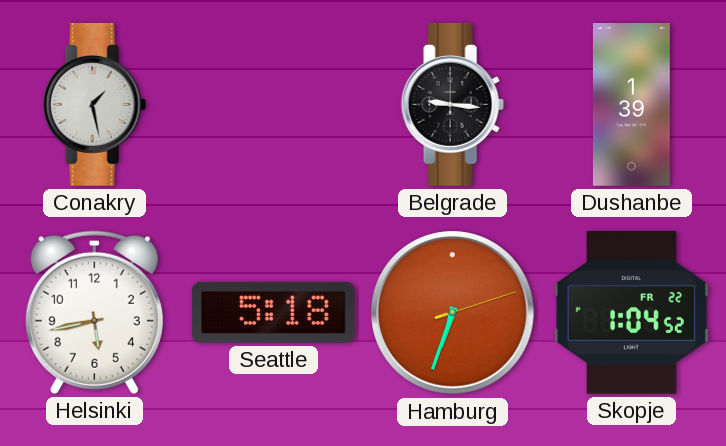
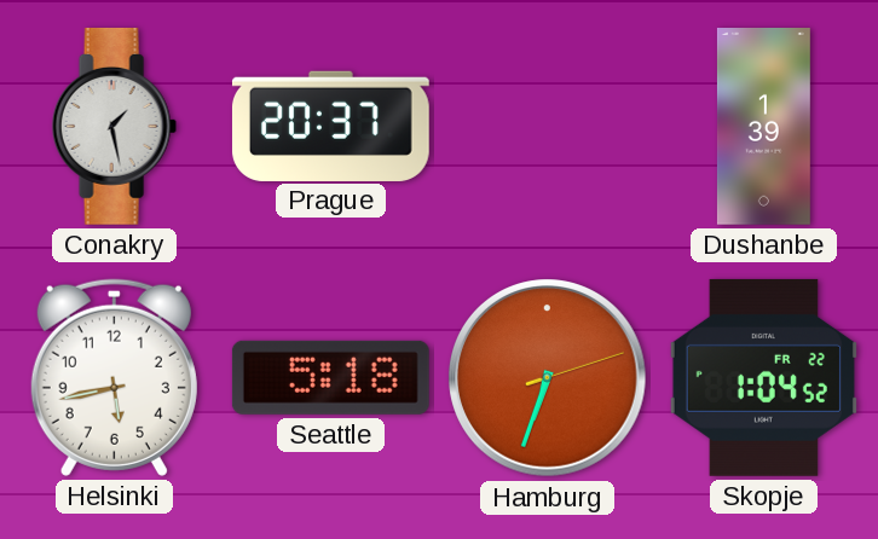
Prague: none -> 20:37 (330, 126)
Belgrade: 9:16 -> none (452, 104)
